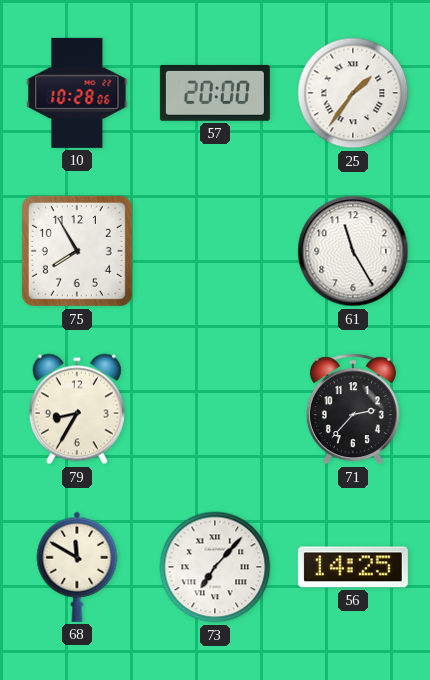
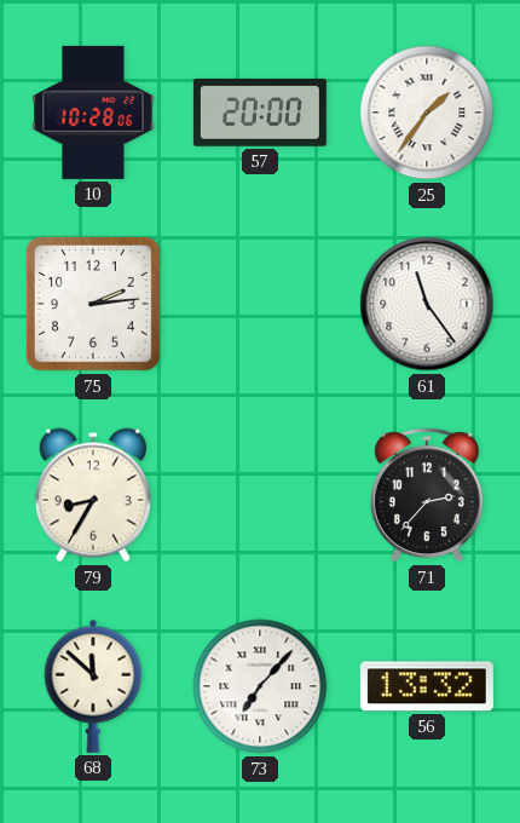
75: 7:55 -> 2:14 (93, 304)
61: 11:25 -> 11:24 (427, 304)
68: 11:50 -> 11:52 (93, 686)
56: 14:25 -> 13:32 (427, 686)
